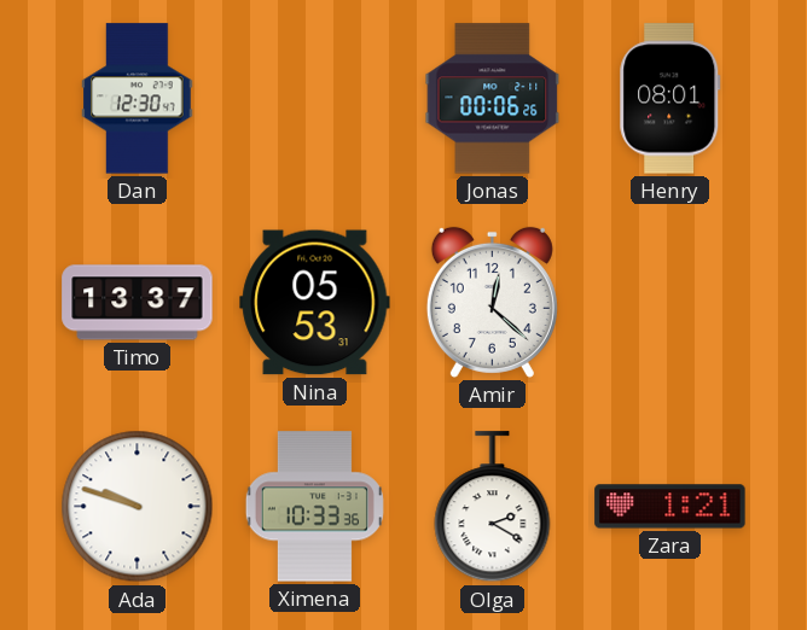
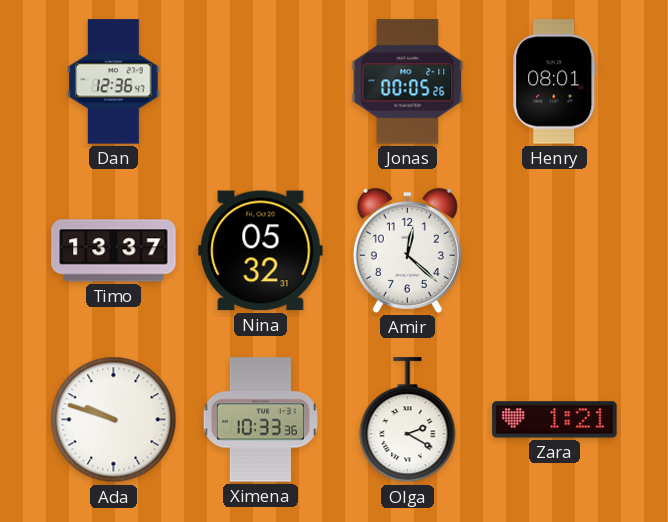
Dan: 12:30 -> 12:36 (114, 82)
Jonas: 00:06 -> 00:05 (408, 82)
Nina: 05:53 -> 05:32 (261, 251)
